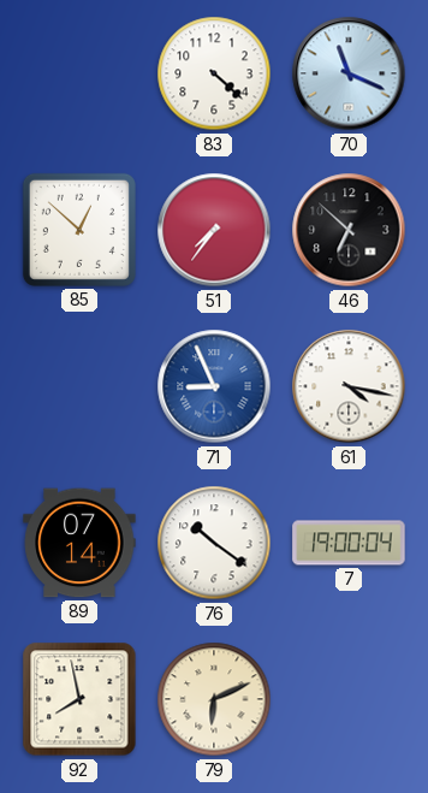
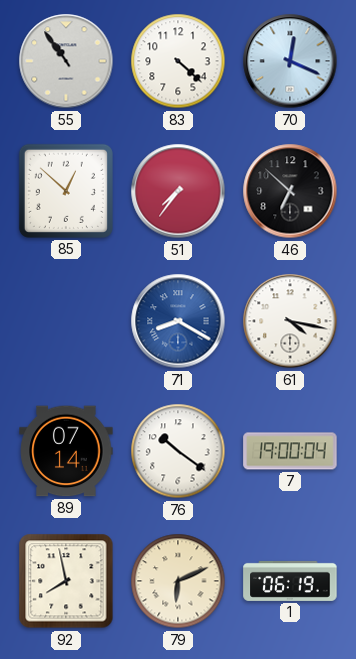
55: none -> 10:54 (66, 61)
70: 11:19 -> 12:19 (290, 61)
71: 8:56 -> 8:20 (178, 321)
1: none -> 06:19 (290, 581)
